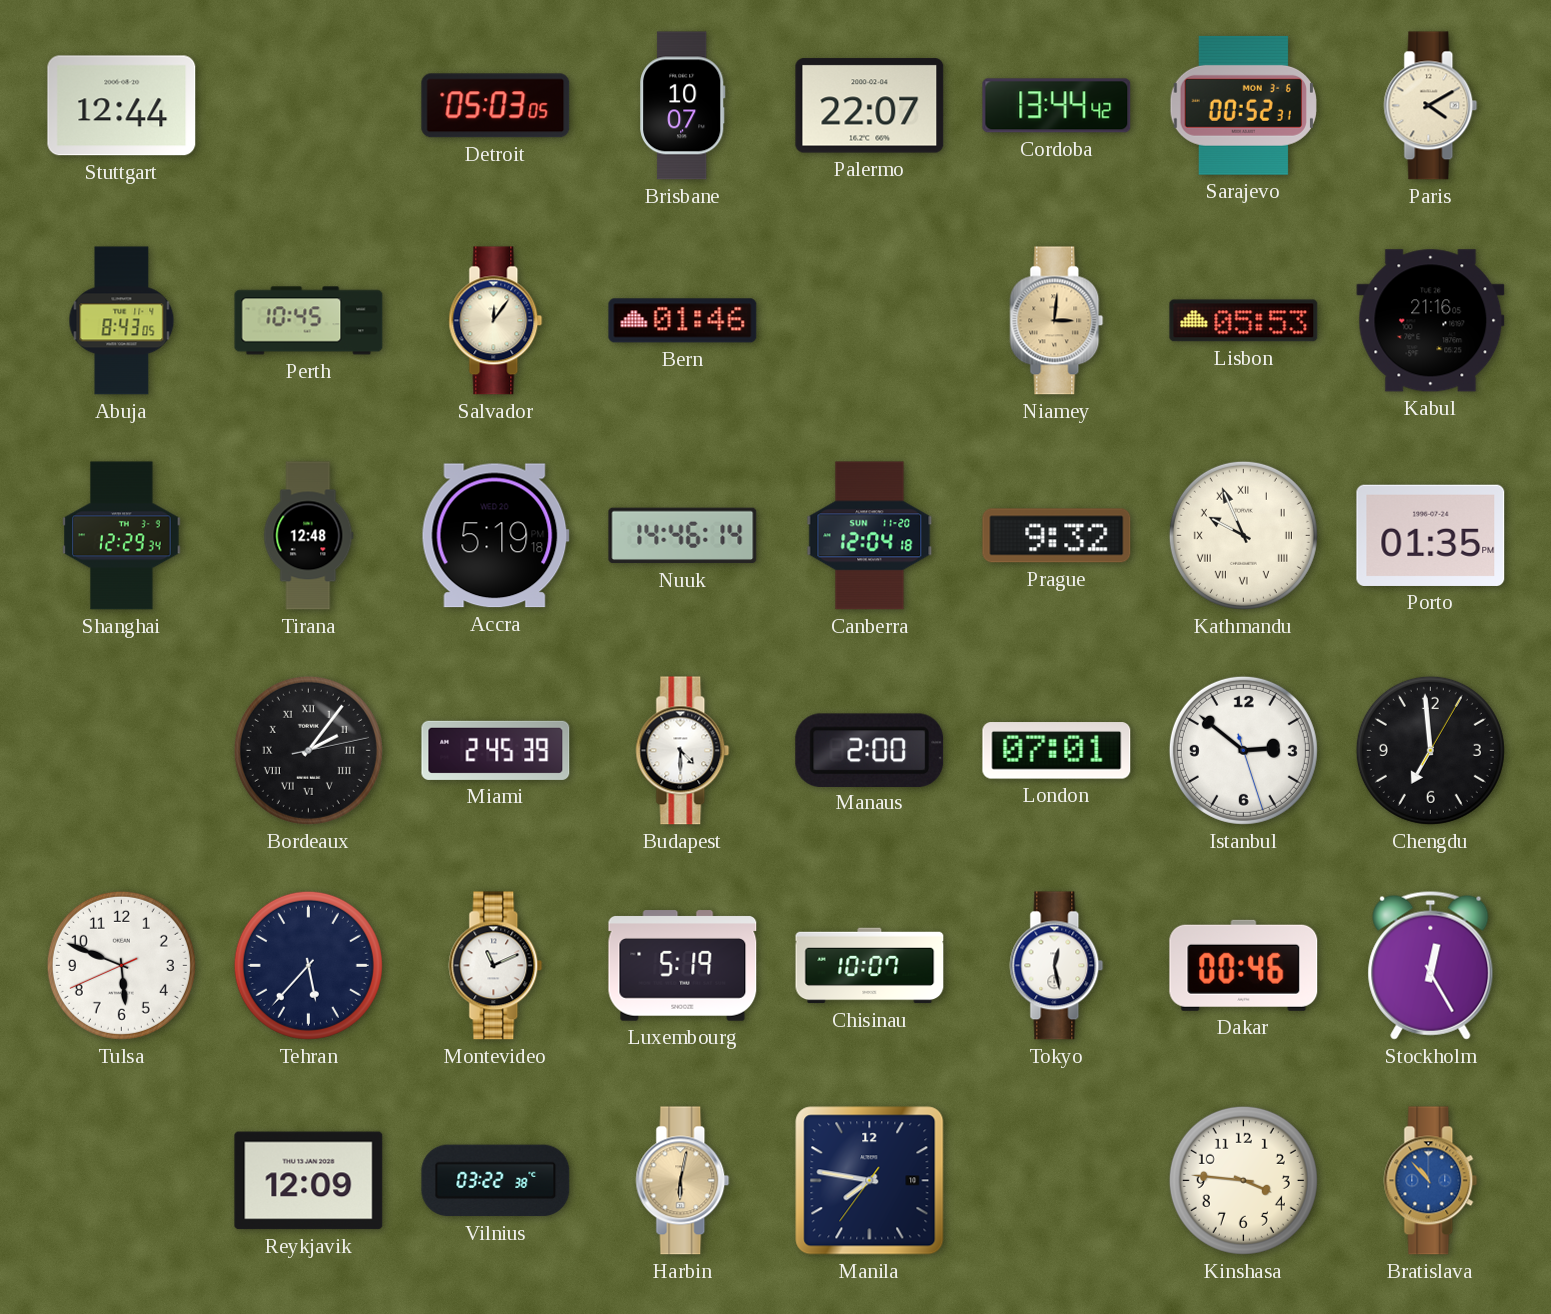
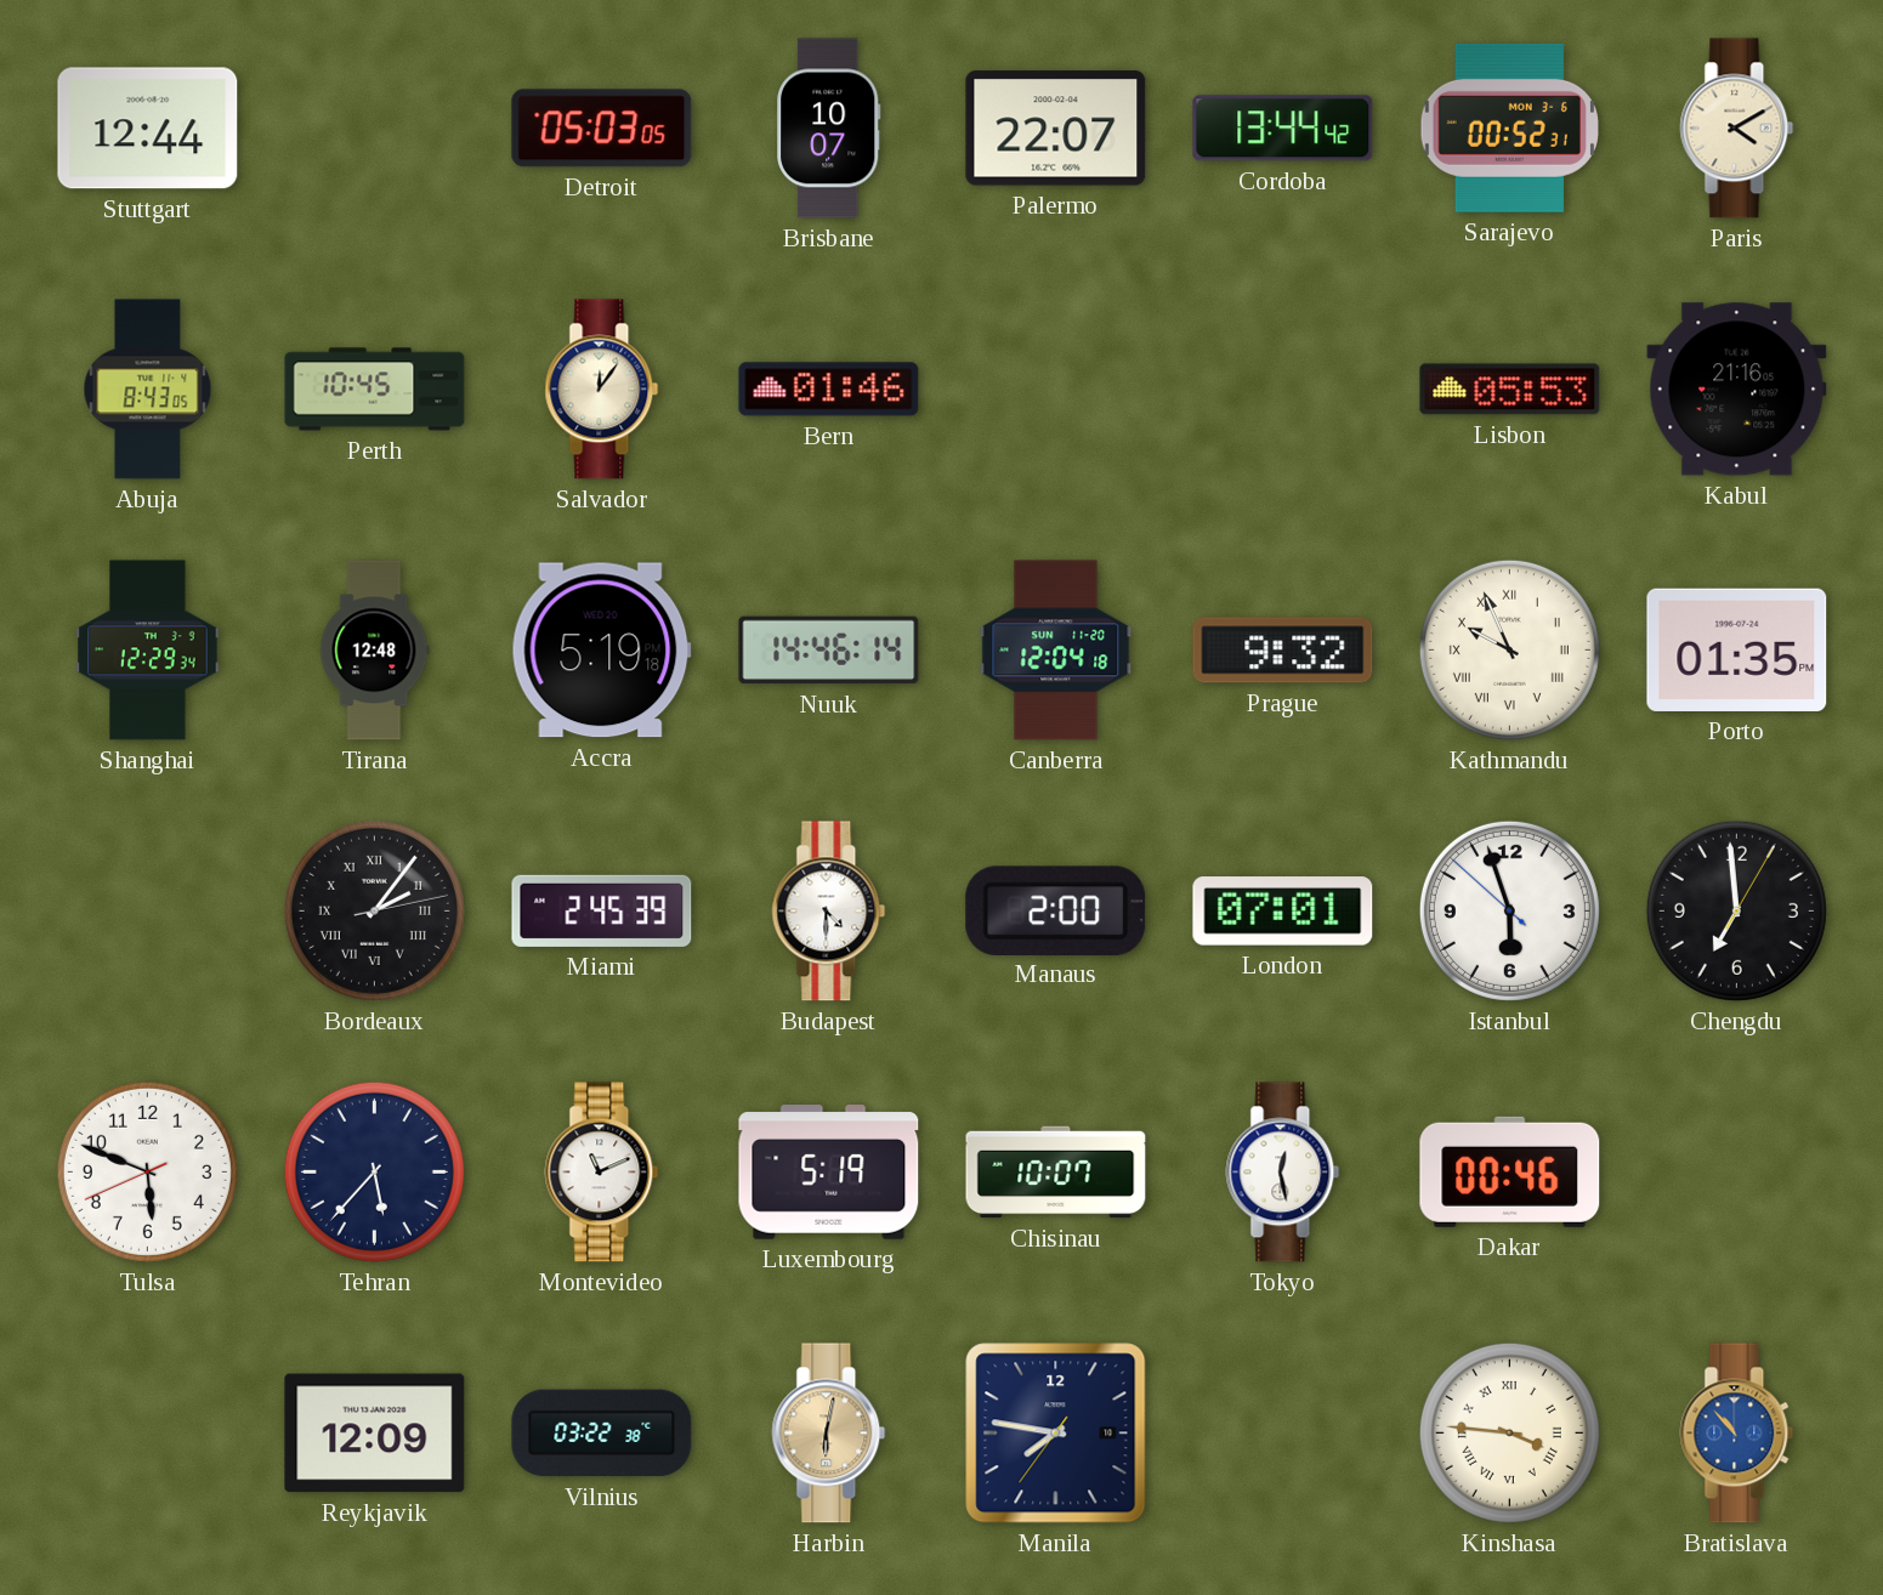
Niamey: 3:01 -> none (1057, 321)
Istanbul: 2:51 -> 5:56 (1509, 910)
Stockholm: 12:25 -> none (1431, 965)
Kinshasa numerals: Arabic -> Roman (1509, 1432)
